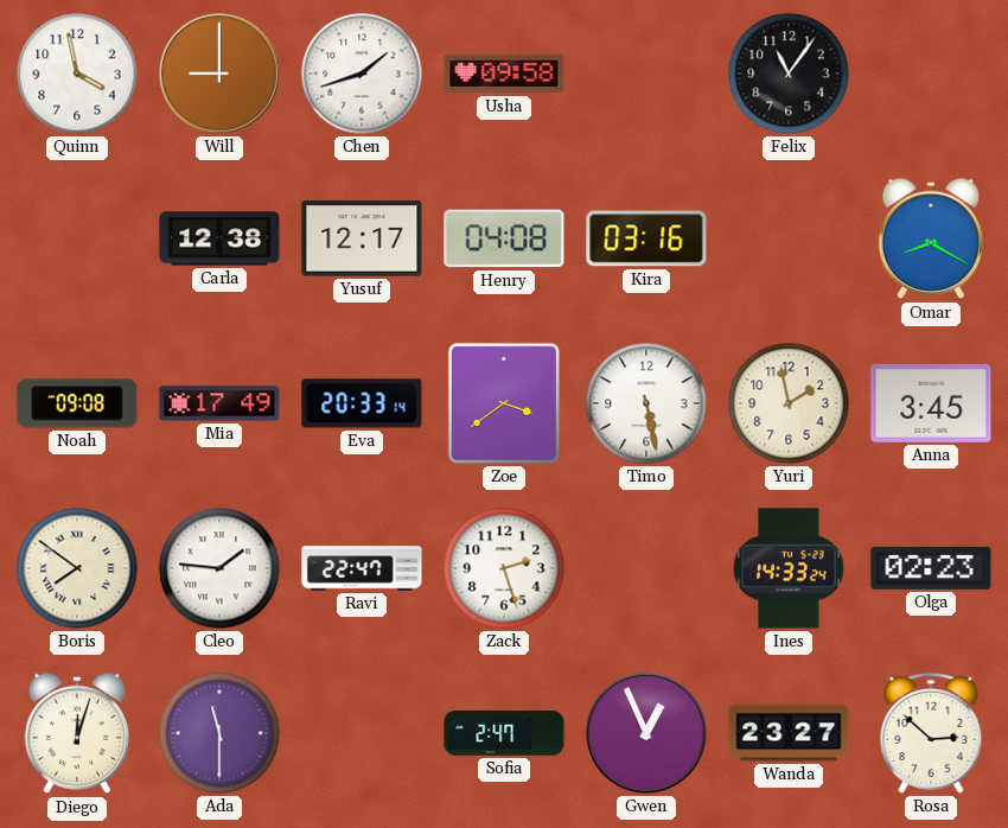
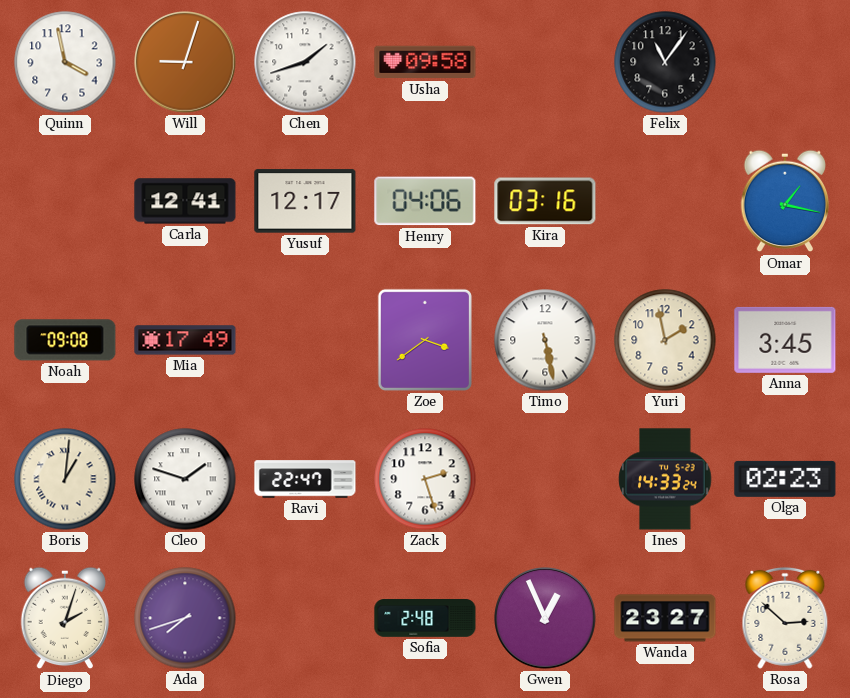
Will: 9:00 -> 9:03 (185, 62)
Carla: 12:38 -> 12:41 (185, 201)
Henry: 04:08 -> 04:06 (425, 201)
Omar: 8:20 -> 1:17 (785, 201)
Eva: 20:33 -> none (362, 403)
Boris: 7:51 -> 1:01 (65, 479)
Cleo: 1:46 -> 1:48 (185, 479)
Diego: 12:03 -> 2:03 (65, 618)
Ada: 11:30 -> 7:42 (185, 618)
Sofia: 2:47 -> 2:48 (425, 619)
